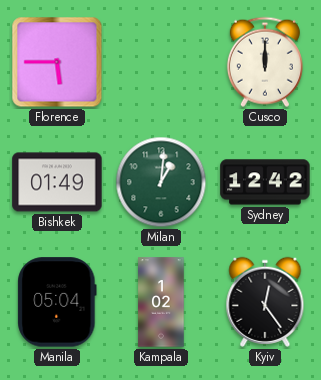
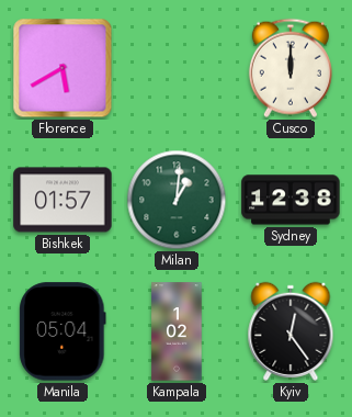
Florence: 5:45 -> 5:40 (63, 68)
Bishkek: 01:49 -> 01:57 (63, 200)
Sydney: 12:42 -> 12:38 (291, 200)
